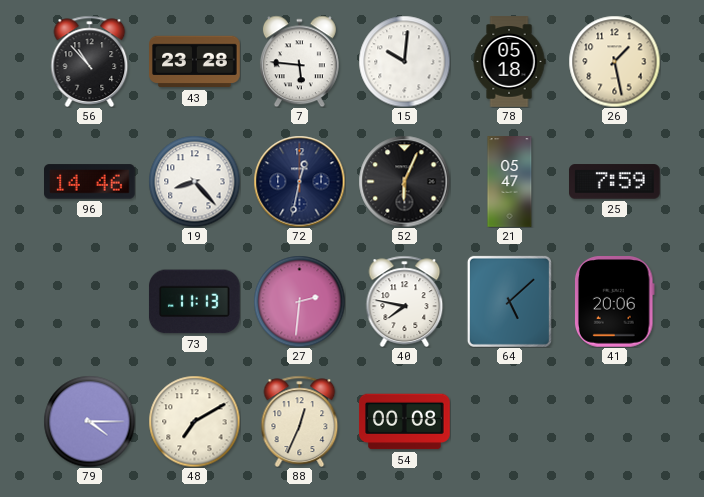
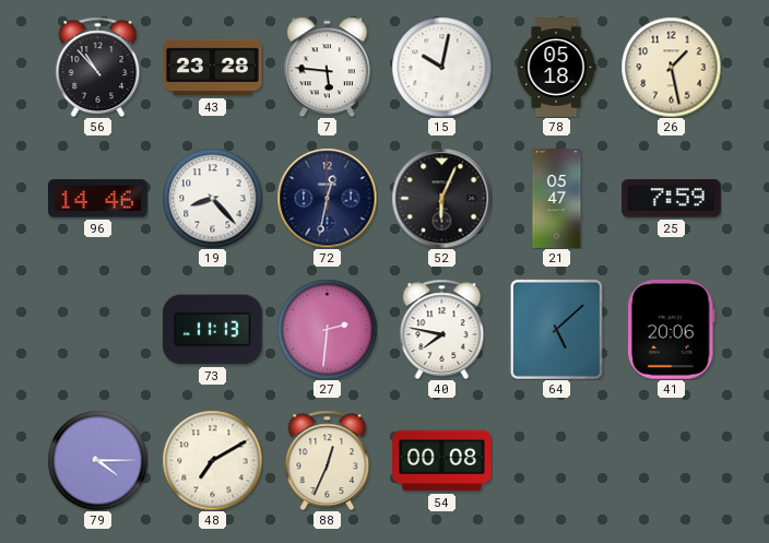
15: 10:01 -> 10:02 (441, 67)
